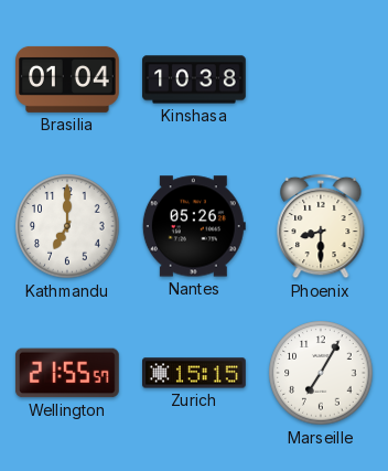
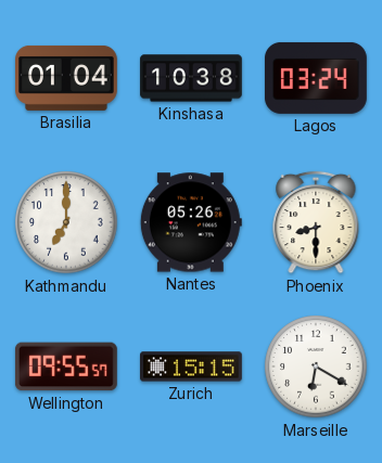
Lagos: none -> 03:24 (317, 78)
Wellington: 21:55 -> 09:55 (66, 366)
Marseille: 7:05 -> 6:20 (316, 366)
